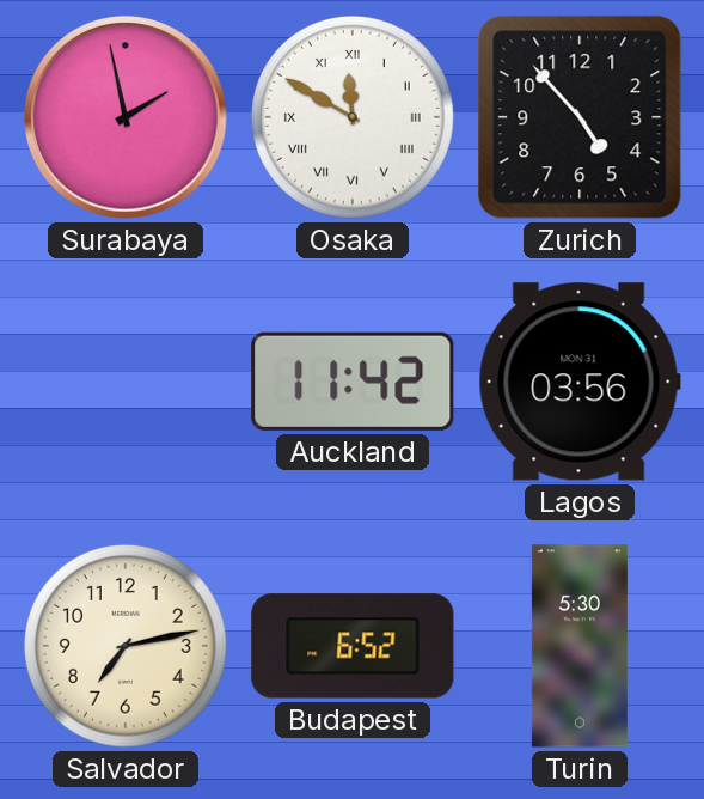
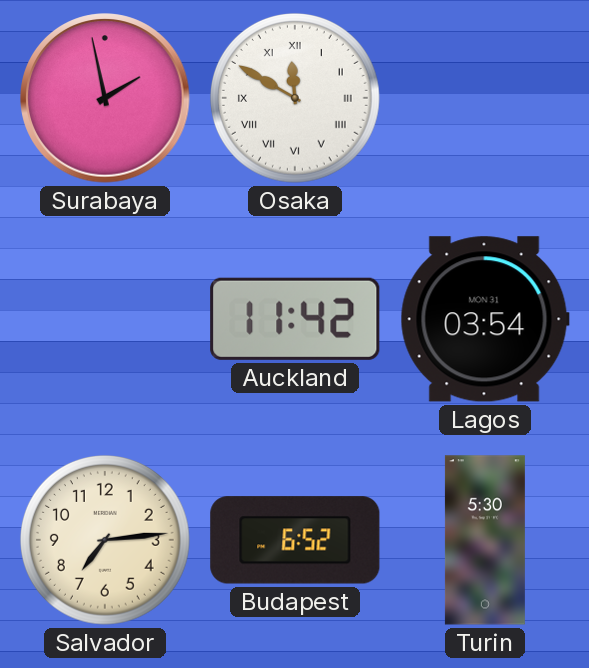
Zurich: 4:53 -> none (580, 117)
Lagos: 03:56 -> 03:54 (485, 319)
Salvador: 7:13 -> 7:14 (105, 540)
